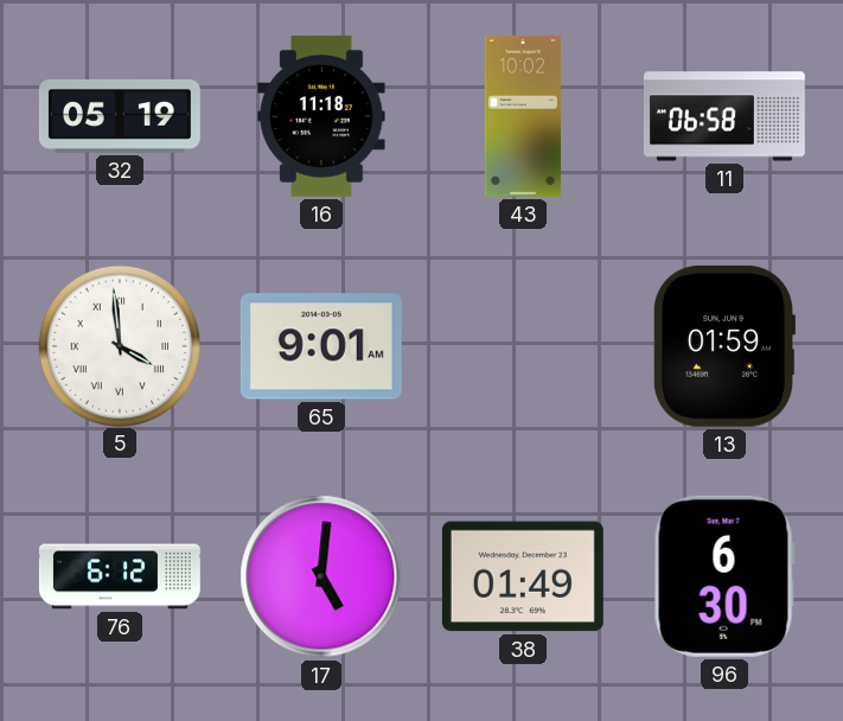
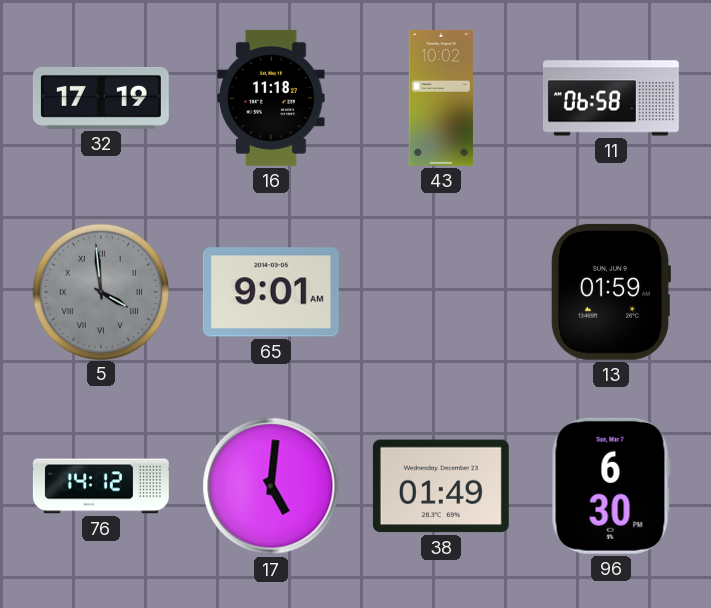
32: 05:19 -> 17:19 (101, 98)
5 dial: white -> grey (100, 291)
76: 6:12 -> 14:12 (101, 486)
